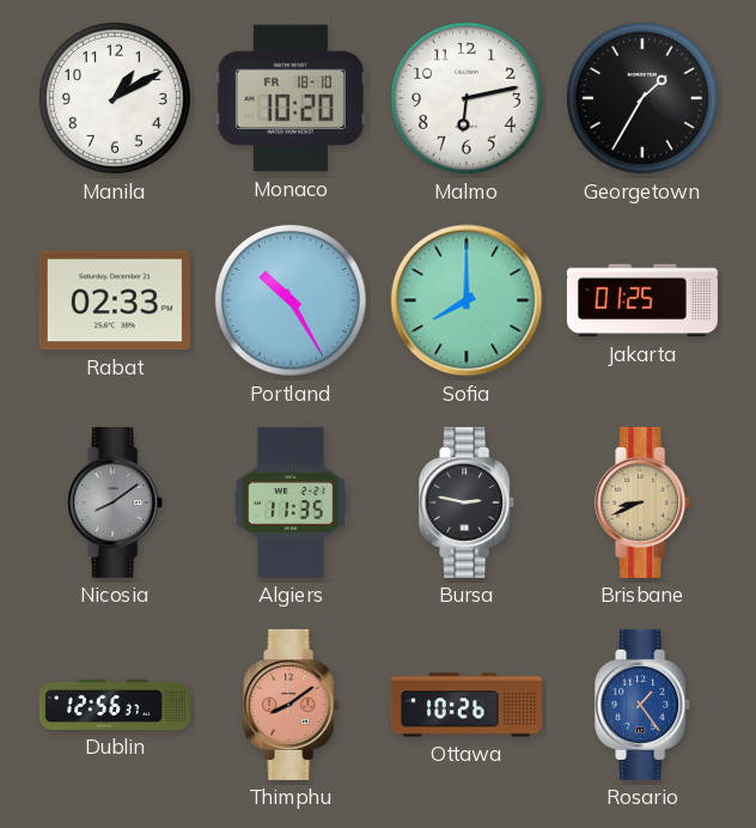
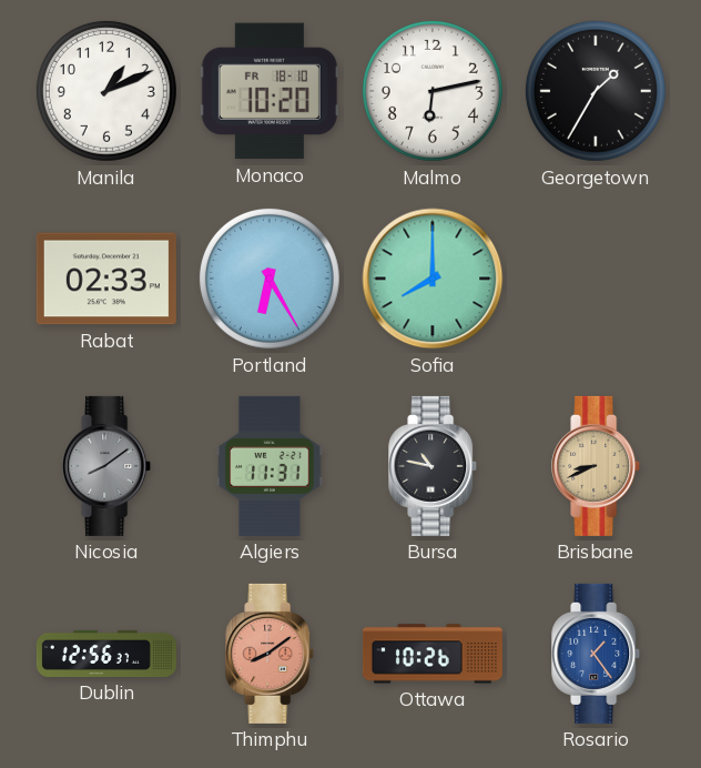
Manila: 1:10 -> 1:11 (106, 91)
Portland: 10:25 -> 6:25 (270, 279)
Jakarta: 01:25 -> none (642, 300)
Algiers: 11:35 -> 11:31 (270, 466)
Bursa: 2:47 -> 10:47 (434, 466)
